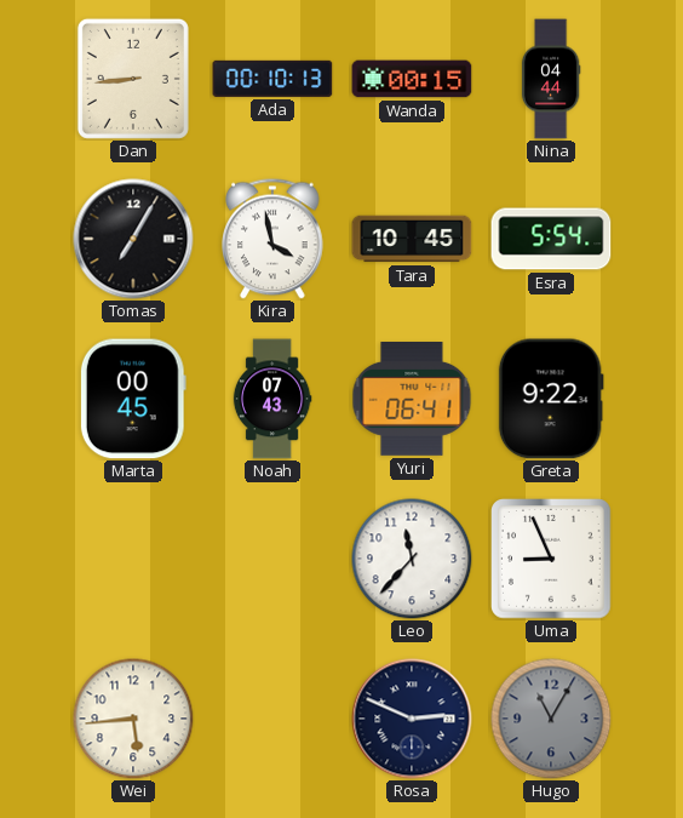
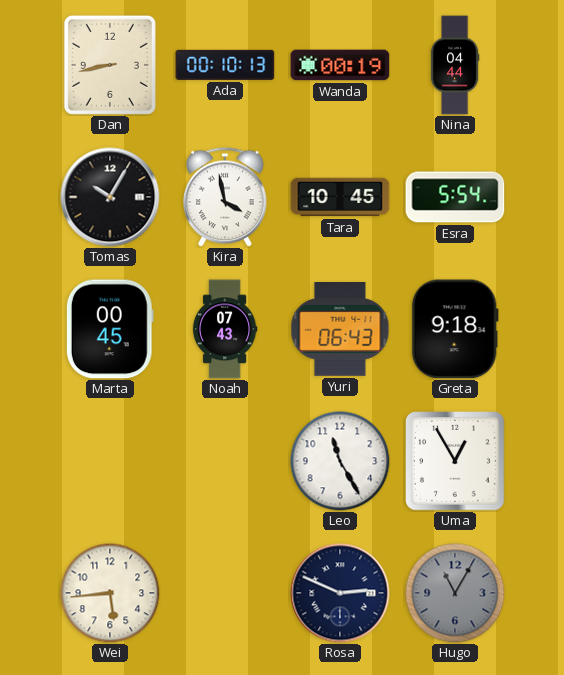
Dan: 8:44 -> 8:43 (110, 65)
Wanda: 00:15 -> 00:19 (340, 65)
Tomas: 7:05 -> 10:05 (110, 197)
Yuri: 06:41 -> 06:43 (340, 330)
Greta: 9:22 -> 9:18 (455, 329)
Leo: 11:37 -> 11:25 (340, 461)
Uma: 8:56 -> 12:55 (455, 461)
